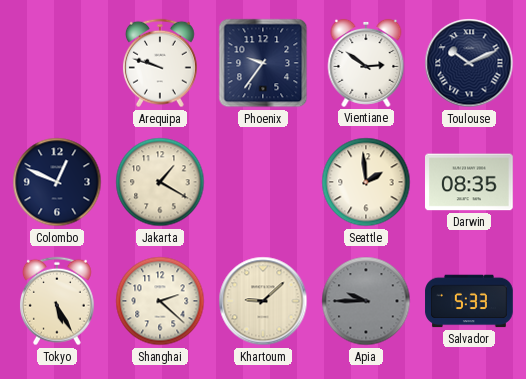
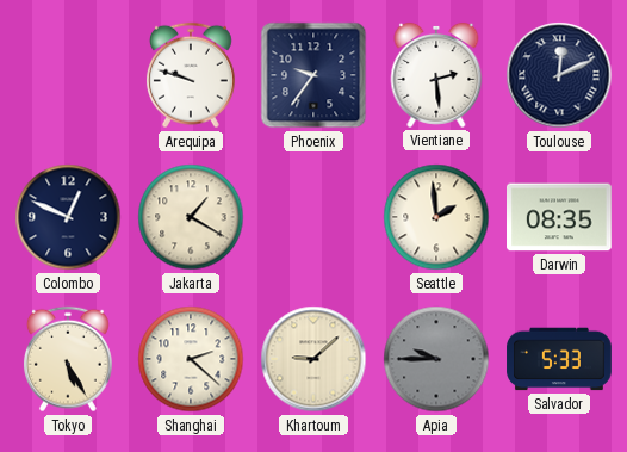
Vientiane: 2:51 -> 2:29 (436, 75)
Toulouse: 10:11 -> 12:11 (559, 75)
